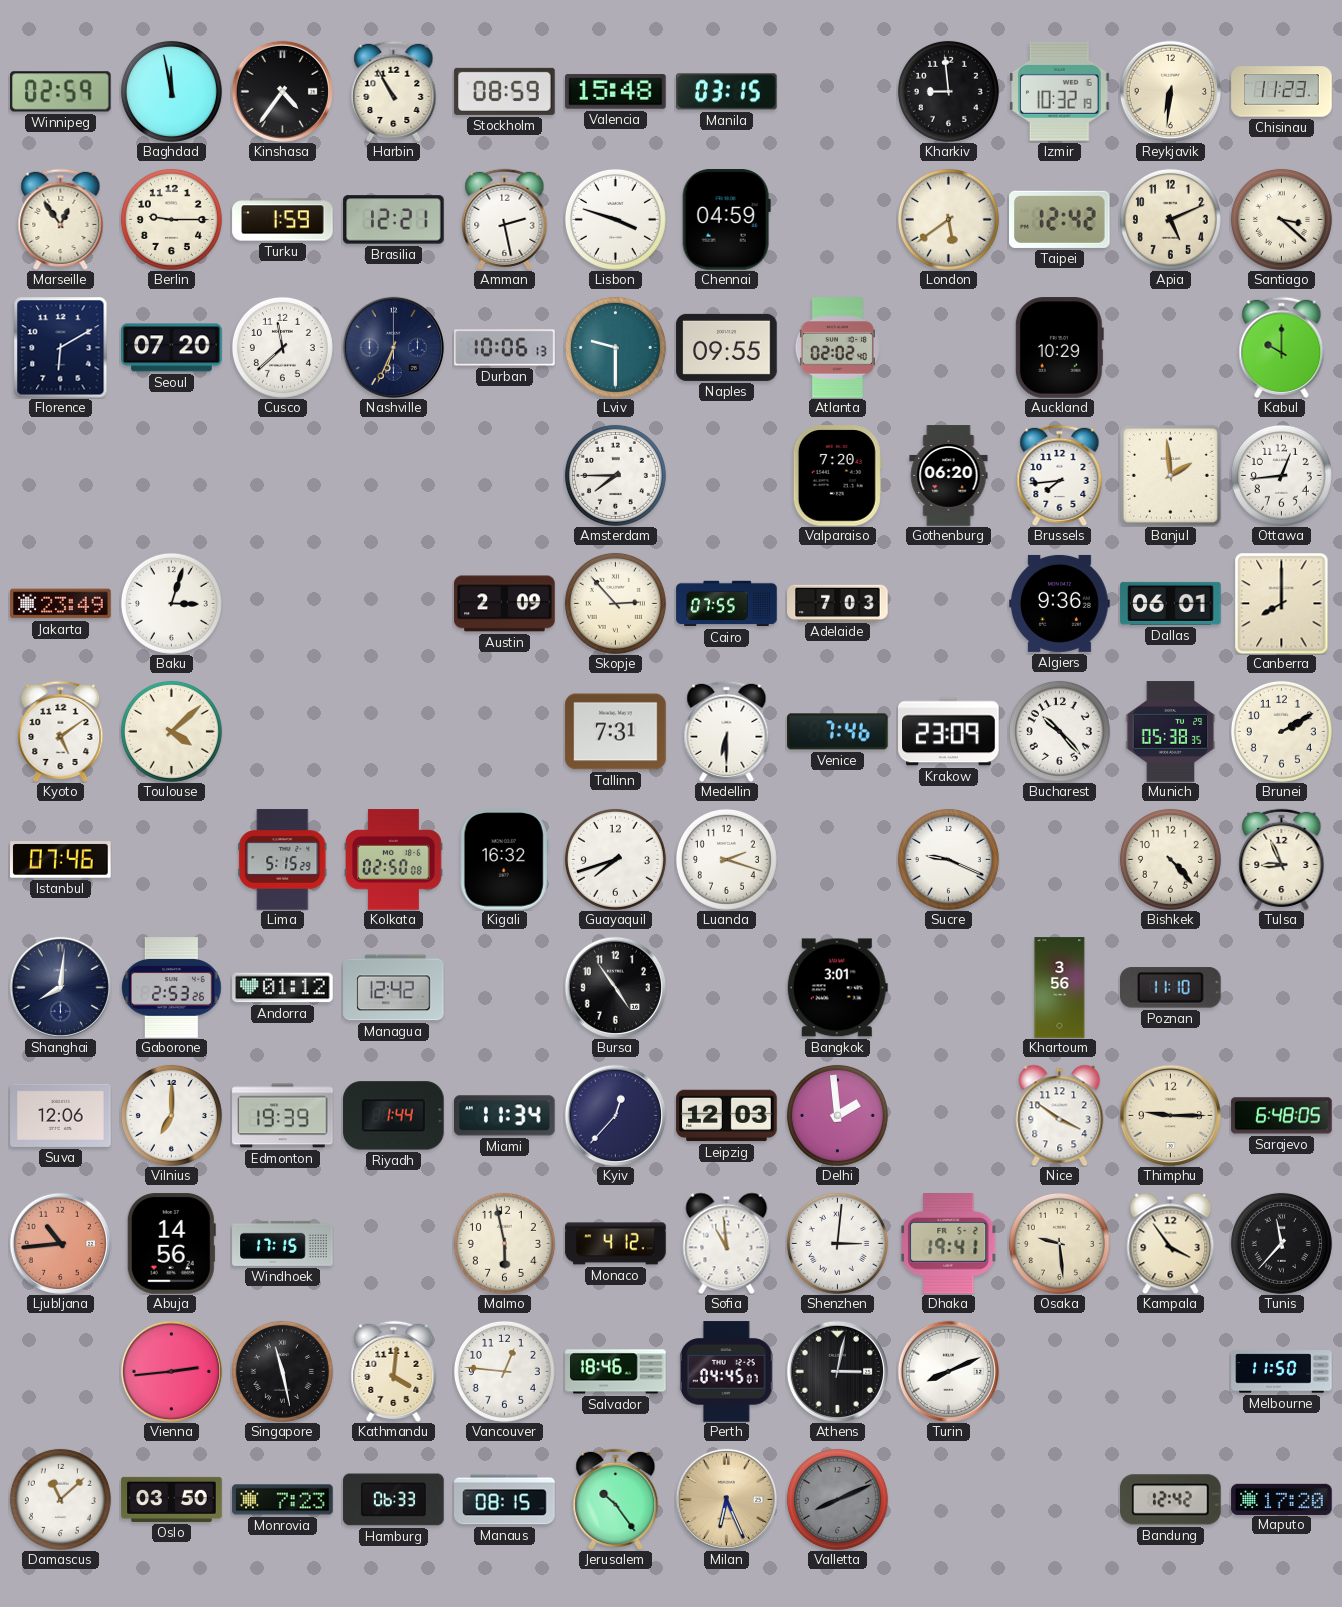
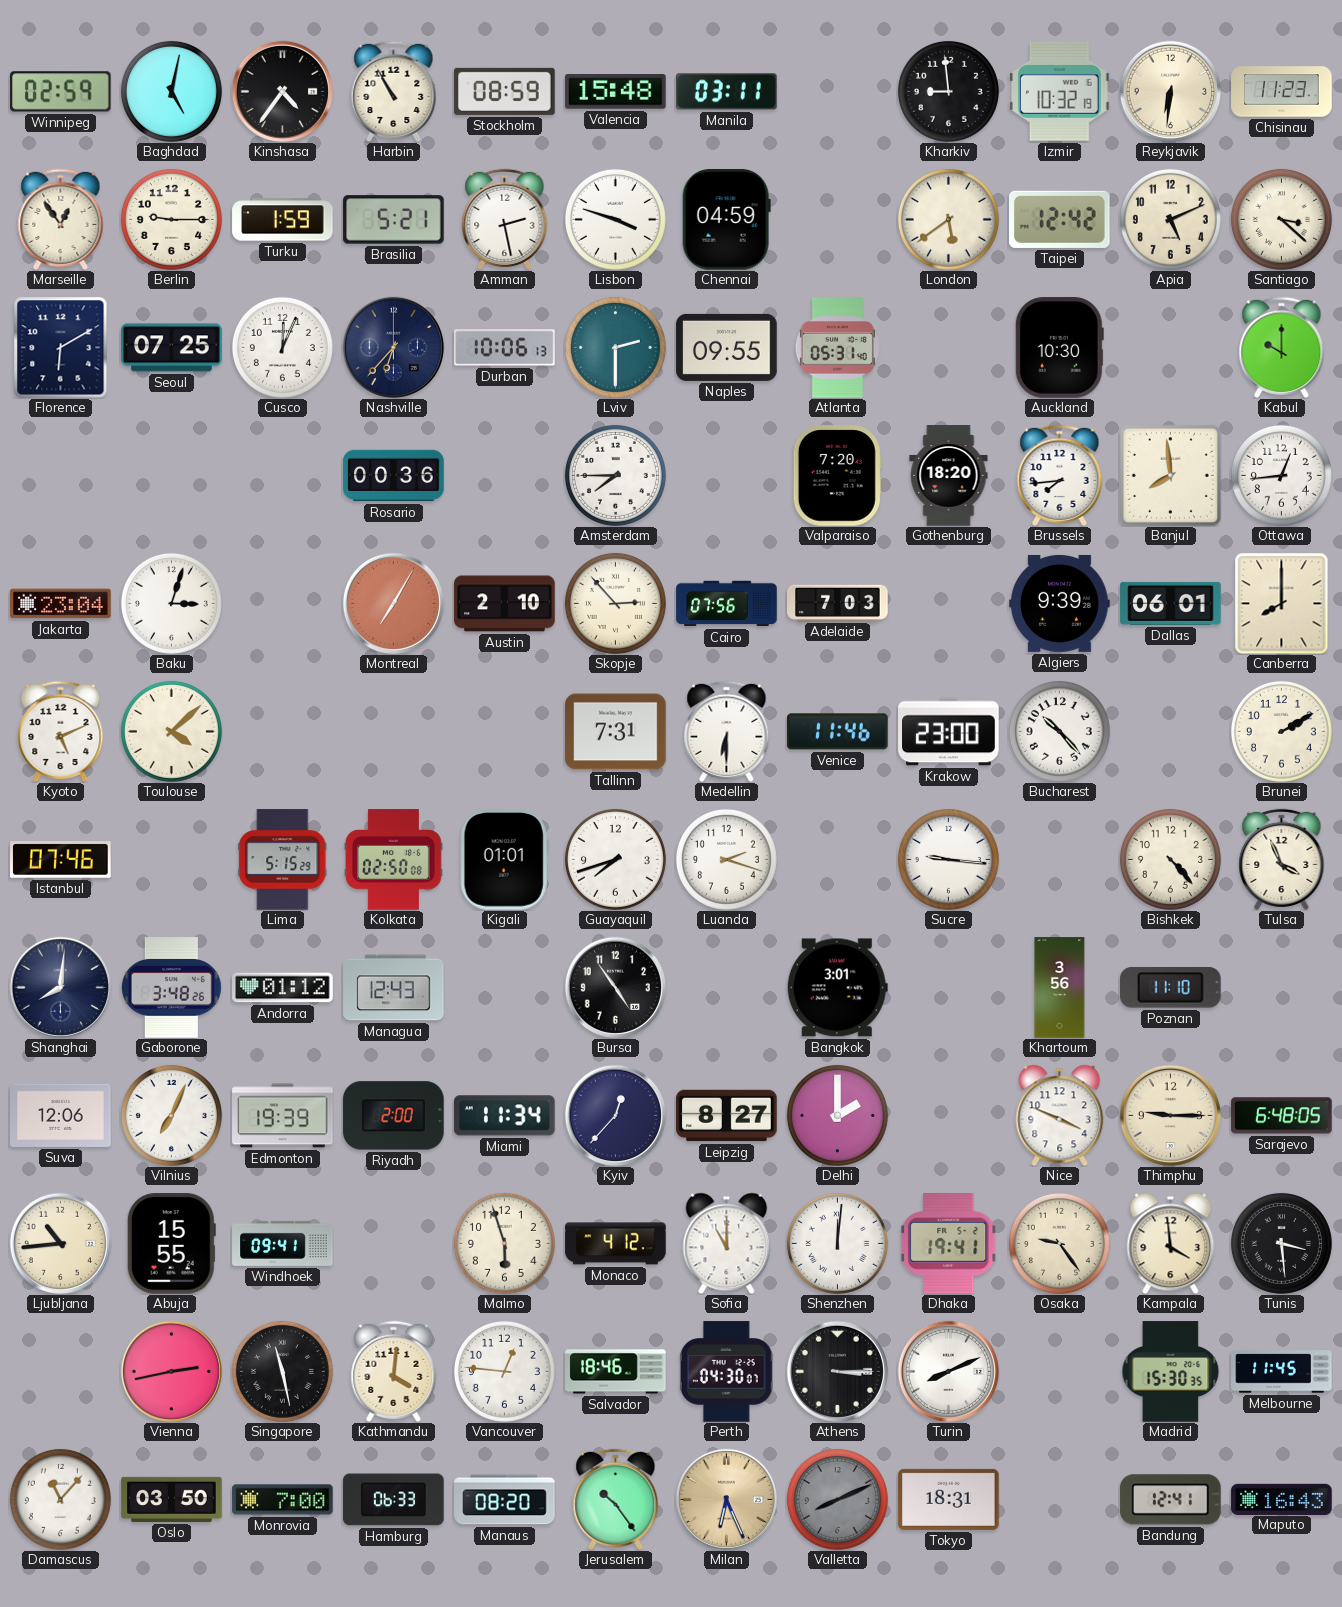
Baghdad: 11:58 -> 5:02 (171, 91)
Manila: 03:15 -> 03:11 (727, 92)
Brasilia: 12:21 -> 5:21 (394, 220)
Seoul: 07:20 -> 07:25 (172, 348)
Cusco: 11:38 -> 12:04 (282, 347)
Nashville: 6:34 -> 6:37 (393, 347)
Lviv: 9:30 -> 2:30 (615, 347)
Atlanta: 02:02 -> 05:31 (837, 348)
Auckland: 10:29 -> 10:30 (1059, 348)
Rosario: none -> 00:36 (394, 476)
Gothenburg: 06:20 -> 18:20 (949, 476)
Banjul: 1:59 -> 7:59 (1170, 475)
Jakarta: 23:49 -> 23:04 (61, 604)
Montreal: none -> 7:05 (393, 603)
Austin: 2:09 -> 2:10 (505, 604)
Cairo: 07:55 -> 07:56 (727, 604)
Algiers: 9:36 -> 9:39 (1060, 603)
Kyoto: 5:09 -> 5:11 (61, 731)
Venice: 7:46 -> 11:46 (838, 732)
Krakow: 23:09 -> 23:00 (949, 732)
Munich: 05:38 -> none (1171, 732)
Kigali: 16:32 -> 01:01 (504, 860)
Sucre: 9:19 -> 9:16 (948, 859)
Tulsa: 8:56 -> 3:56 (1282, 859)
Gaborone: 2:53 -> 3:48 (172, 988)
Managua: 12:42 -> 12:43 (394, 988)
Vilnius: 7:00 -> 7:04 (171, 1115)
Riyadh: 1:44 -> 2:00 (394, 1116)
Leipzig: 12:03 -> 8:27 (727, 1116)
Delhi: 1:59 -> 2:00 (837, 1115)
Nice: 3:51 -> 3:49 (1060, 1115)
Ljubljana dial: salmon -> cream (60, 1243)
Abuja: 14:56 -> 15:55 (171, 1244)
Windhoek: 17:15 -> 09:41 (283, 1243)
Malmo: 5:58 -> 5:57 (504, 1243)
Sofia: 10:59 -> 11:00 (727, 1243)
Shenzhen: 3:01 -> 12:01 (837, 1243)
Osaka: 9:29 -> 9:24 (1059, 1243)
Kampala: 3:54 -> 3:59 (1171, 1243)
Tunis: 11:37 -> 3:29 (1281, 1243)
Vienna: 2:44 -> 2:43 (171, 1371)
Perth: 04:45 -> 04:30 (726, 1372)
Athens: 3:02 -> 3:15 (837, 1371)
Madrid: none -> 15:30 (1171, 1372)
Melbourne: 11:50 -> 11:45 (1282, 1372)
Damascus: 11:08 -> 11:07 (60, 1499)
Monrovia: 7:23 -> 7:00 (283, 1500)
Manaus: 08:15 -> 08:20 (505, 1500)
Tokyo: none -> 18:31 (949, 1499)
Bandung: 12:42 -> 12:41 (1171, 1500)
Maputo: 17:20 -> 16:43 (1282, 1499)
